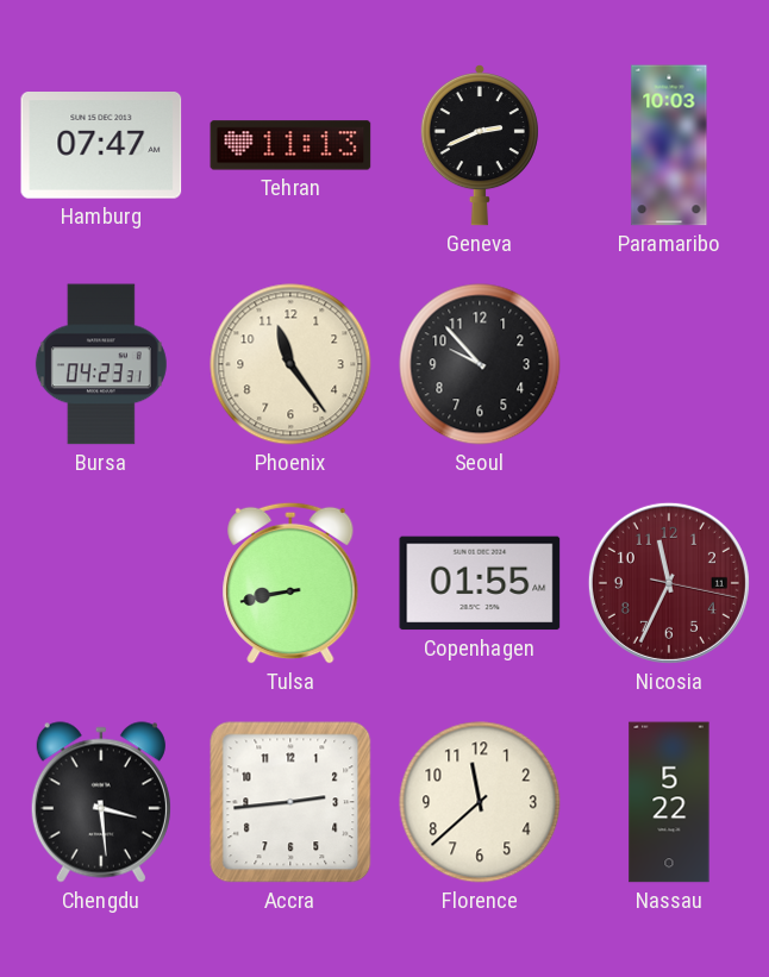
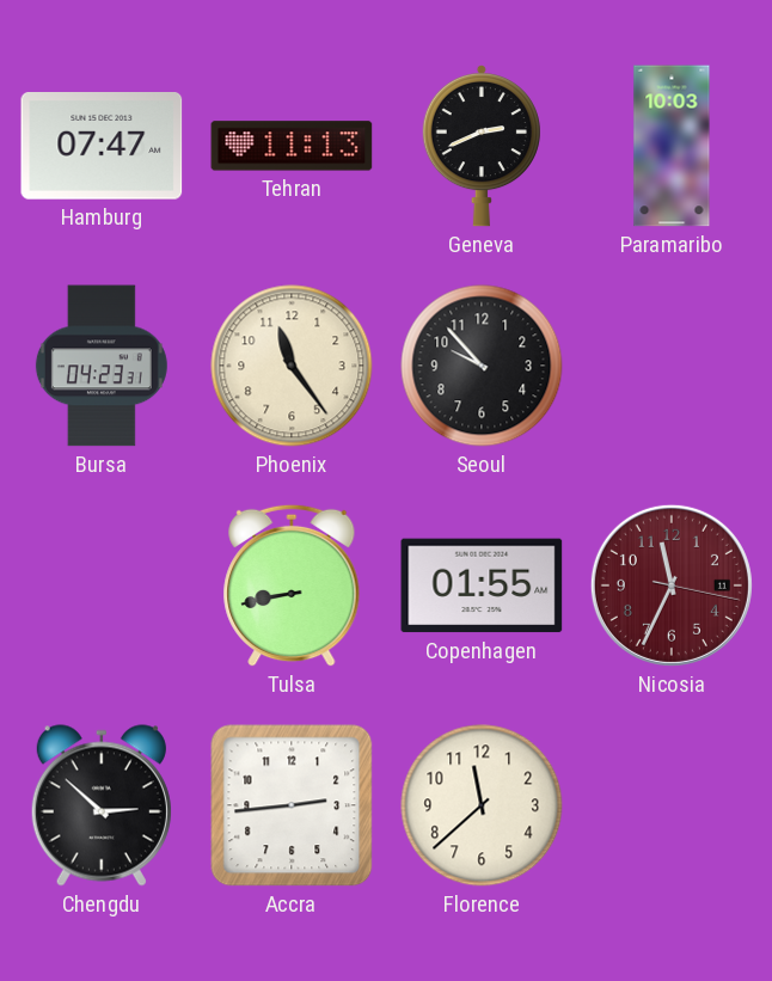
Chengdu: 3:29 -> 2:52 (102, 805)
Nassau: 5:22 -> none (669, 802)
